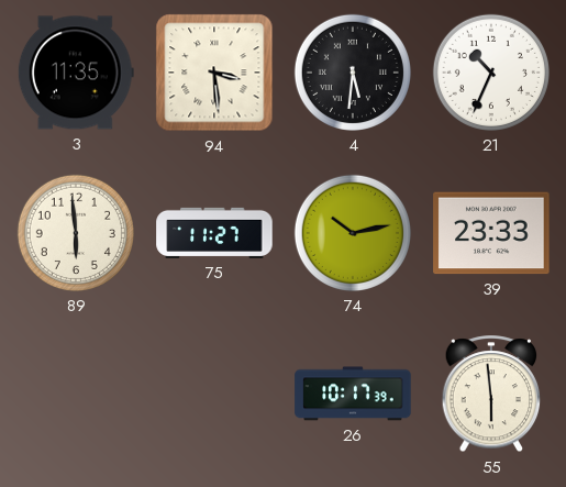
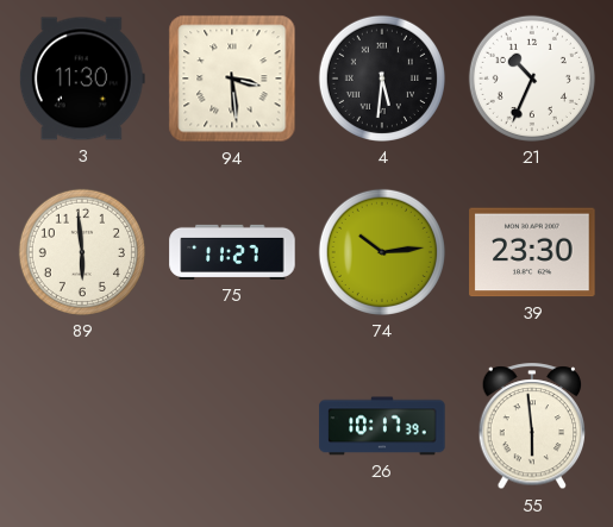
3: 11:35 -> 11:30 (82, 79)
74: 10:13 -> 10:14 (382, 252)
39: 23:33 -> 23:30 (532, 252)
